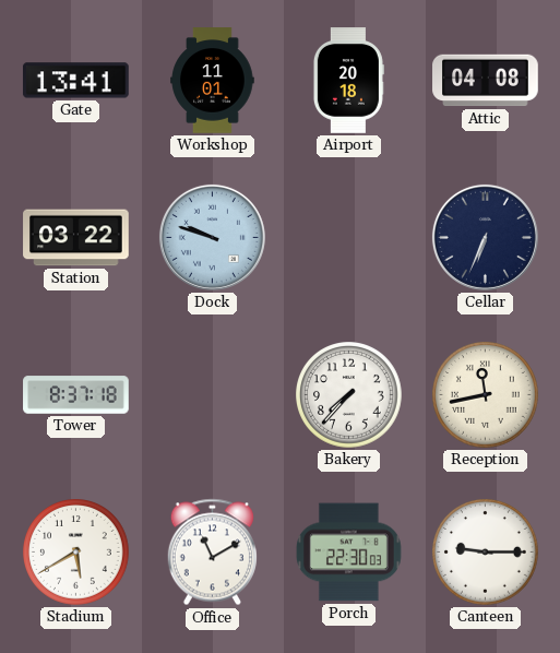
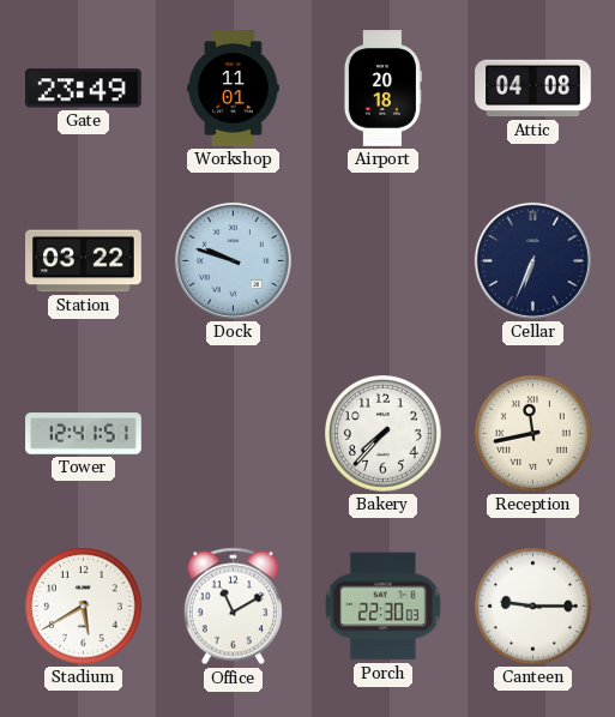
Gate: 13:41 -> 23:49 (84, 89)
Tower: 8:37 -> 12:41 (84, 434)
